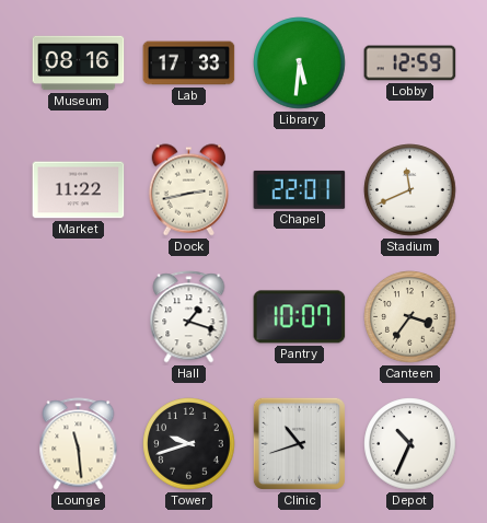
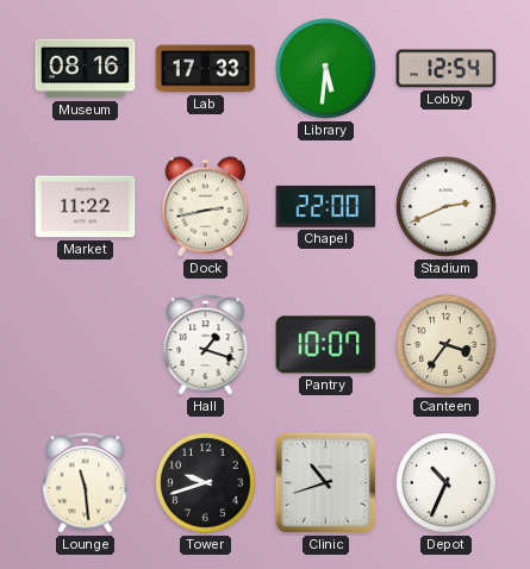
Lobby: 12:59 -> 12:54 (447, 69)
Chapel: 22:01 -> 22:00 (326, 206)
Stadium: 11:41 -> 2:41 (447, 207)
